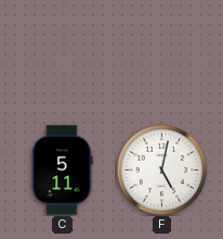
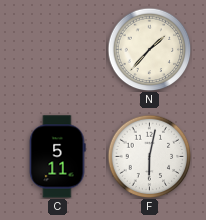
N: none -> 1:37 (149, 49)
F: 5:02 -> 6:02 (149, 156)
